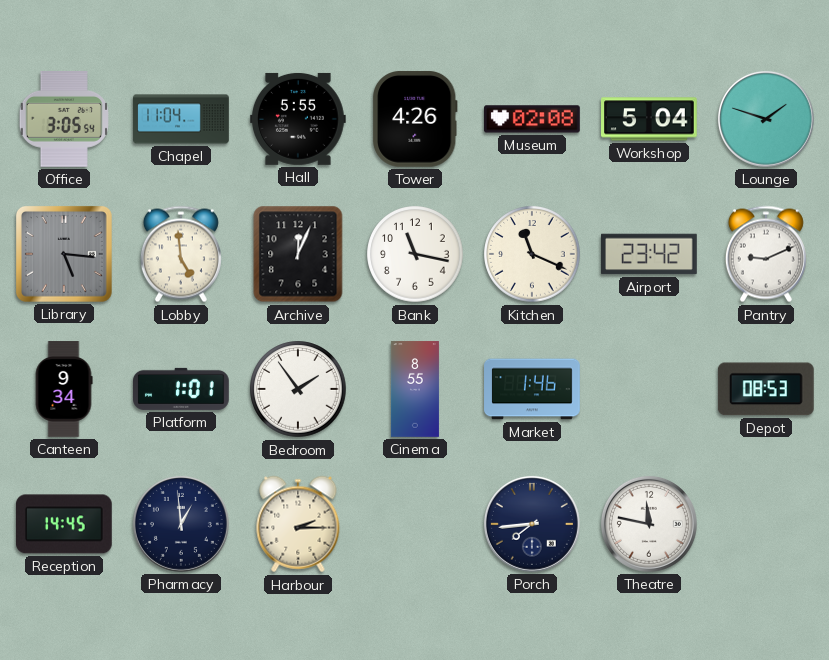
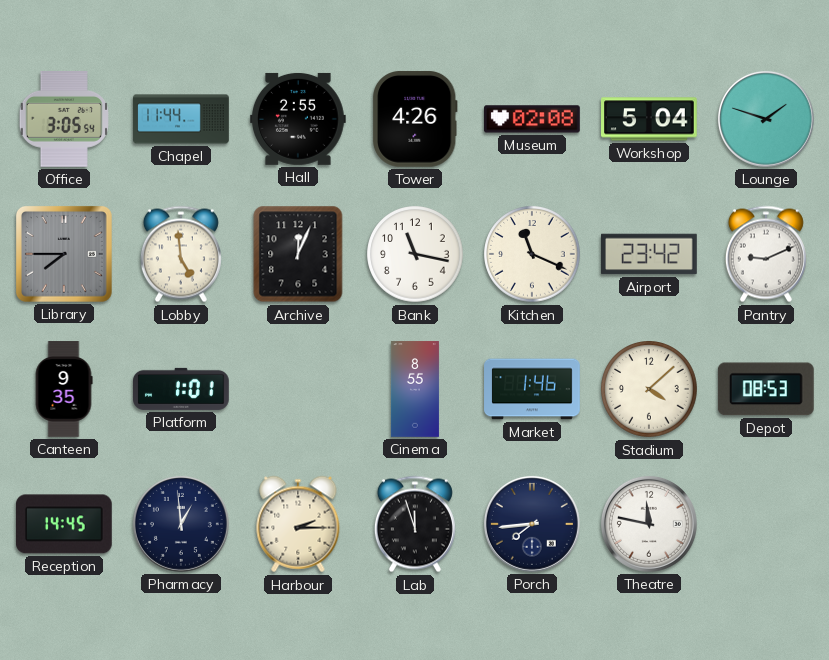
Chapel: 11:04 -> 11:44 (181, 119)
Hall: 5:55 -> 2:55 (299, 119)
Library: 5:16 -> 7:45 (64, 254)
Canteen: 9:34 -> 9:35 (64, 389)
Bedroom: 1:54 -> none (298, 389)
Stadium: none -> 4:08 (649, 389)
Lab: none -> 11:57 (415, 524)
